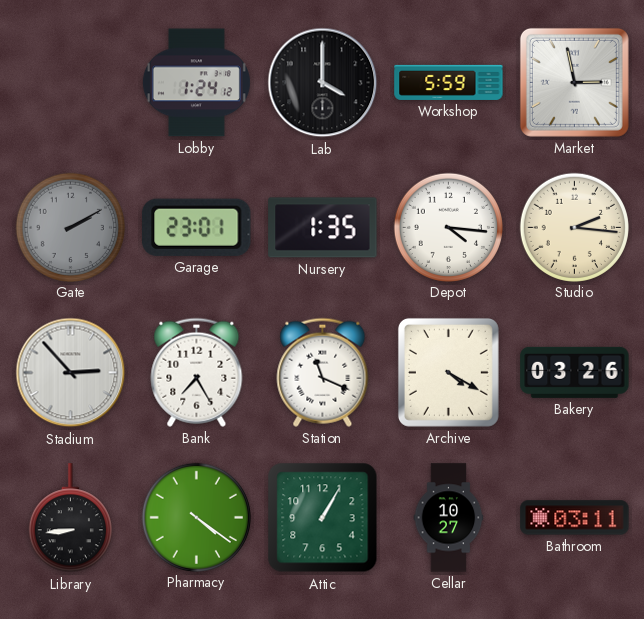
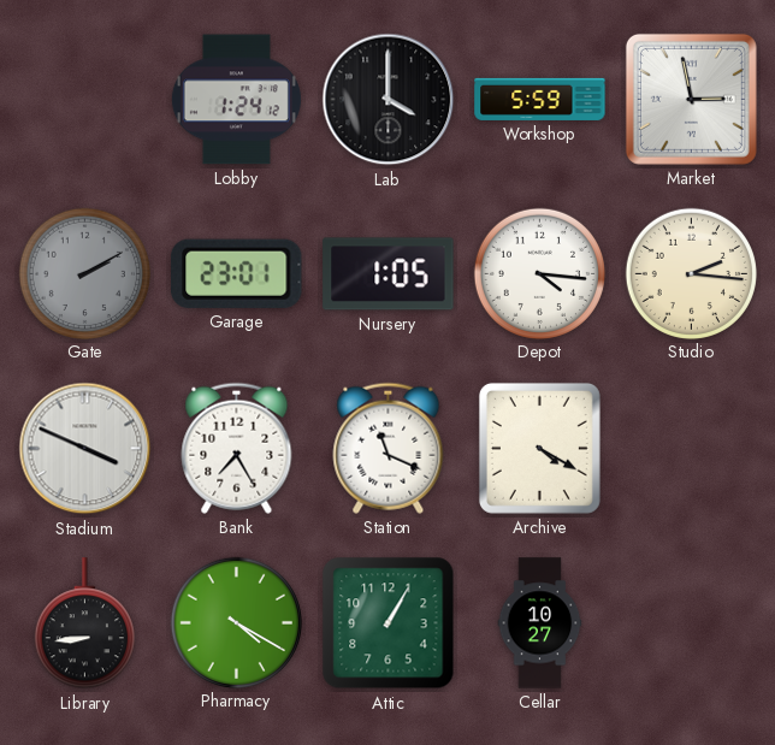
Nursery: 1:35 -> 1:05 (389, 274)
Stadium: 2:53 -> 3:49 (85, 449)
Bakery: 03:26 -> none (575, 372)
Pharmacy: 4:21 -> 4:20 (236, 622)
Bathroom: 03:11 -> none (575, 518)
